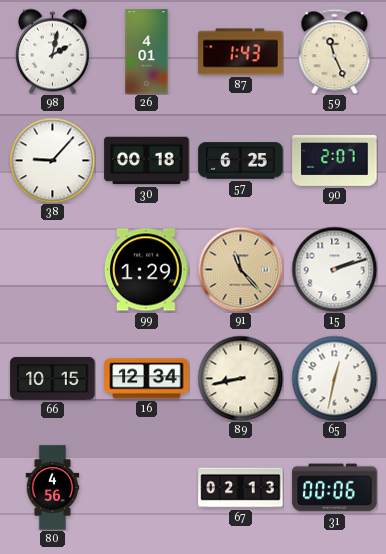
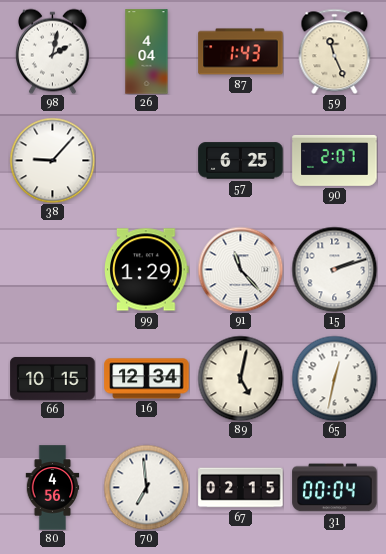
26: 4:01 -> 4:04 (147, 52)
30: 00:18 -> none (147, 161)
91 dial: champagne -> white (240, 269)
89: 8:43 -> 5:02 (240, 378)
70: none -> 6:59 (146, 487)
67: 02:13 -> 02:15 (241, 488)
31: 00:06 -> 00:04 (335, 488)
